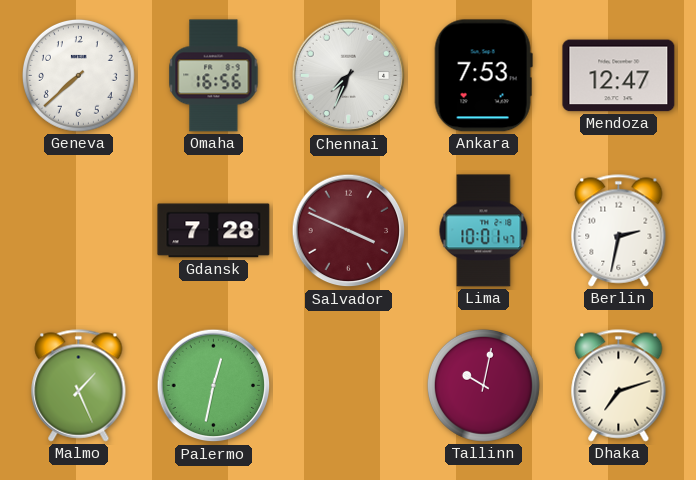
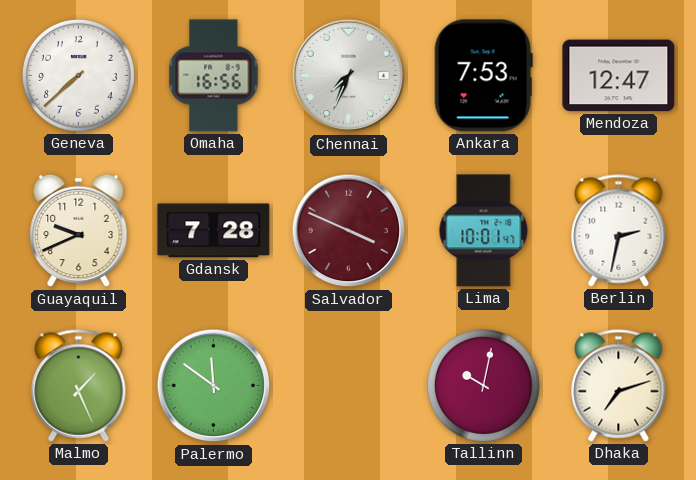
Guayaquil: none -> 9:41 (79, 231)
Palermo: 12:32 -> 11:51 (214, 386)
